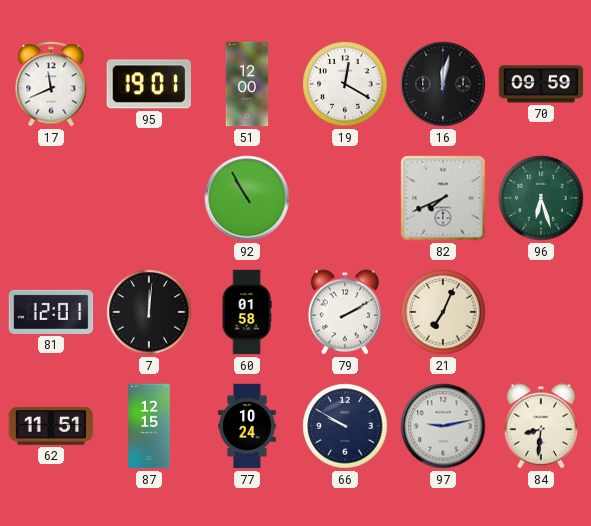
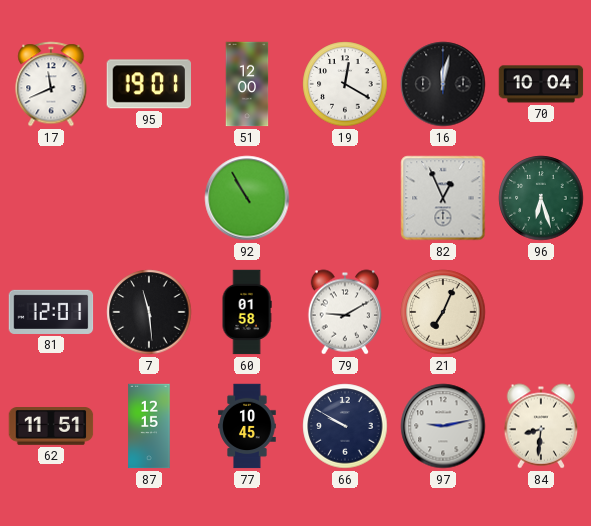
70: 09:59 -> 10:04 (541, 84)
82: 7:41 -> 12:56 (443, 198)
7: 12:01 -> 11:29 (149, 312)
79: 2:10 -> 9:10 (345, 312)
77: 10:24 -> 10:45 (247, 426)
